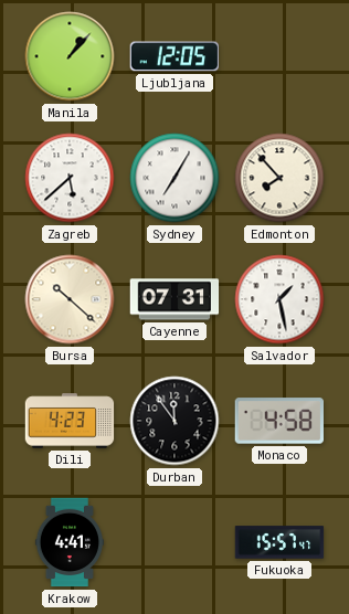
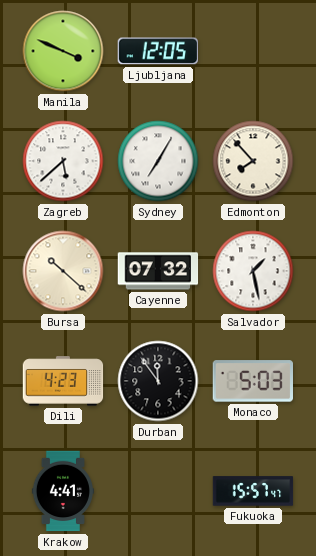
Manila: 1:07 -> 3:49 (63, 51)
Cayenne: 07:31 -> 07:32 (158, 271)
Monaco: 4:58 -> 5:03 (252, 381)
